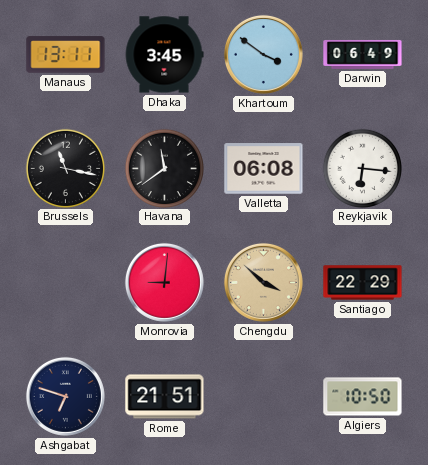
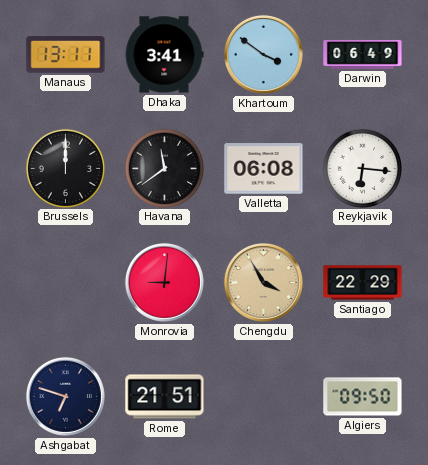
Dhaka: 3:45 -> 3:41 (164, 55)
Brussels: 11:17 -> 12:00 (65, 168)
Chengdu: 3:52 -> 3:55 (263, 282)
Algiers: 10:50 -> 09:50 (363, 397)
